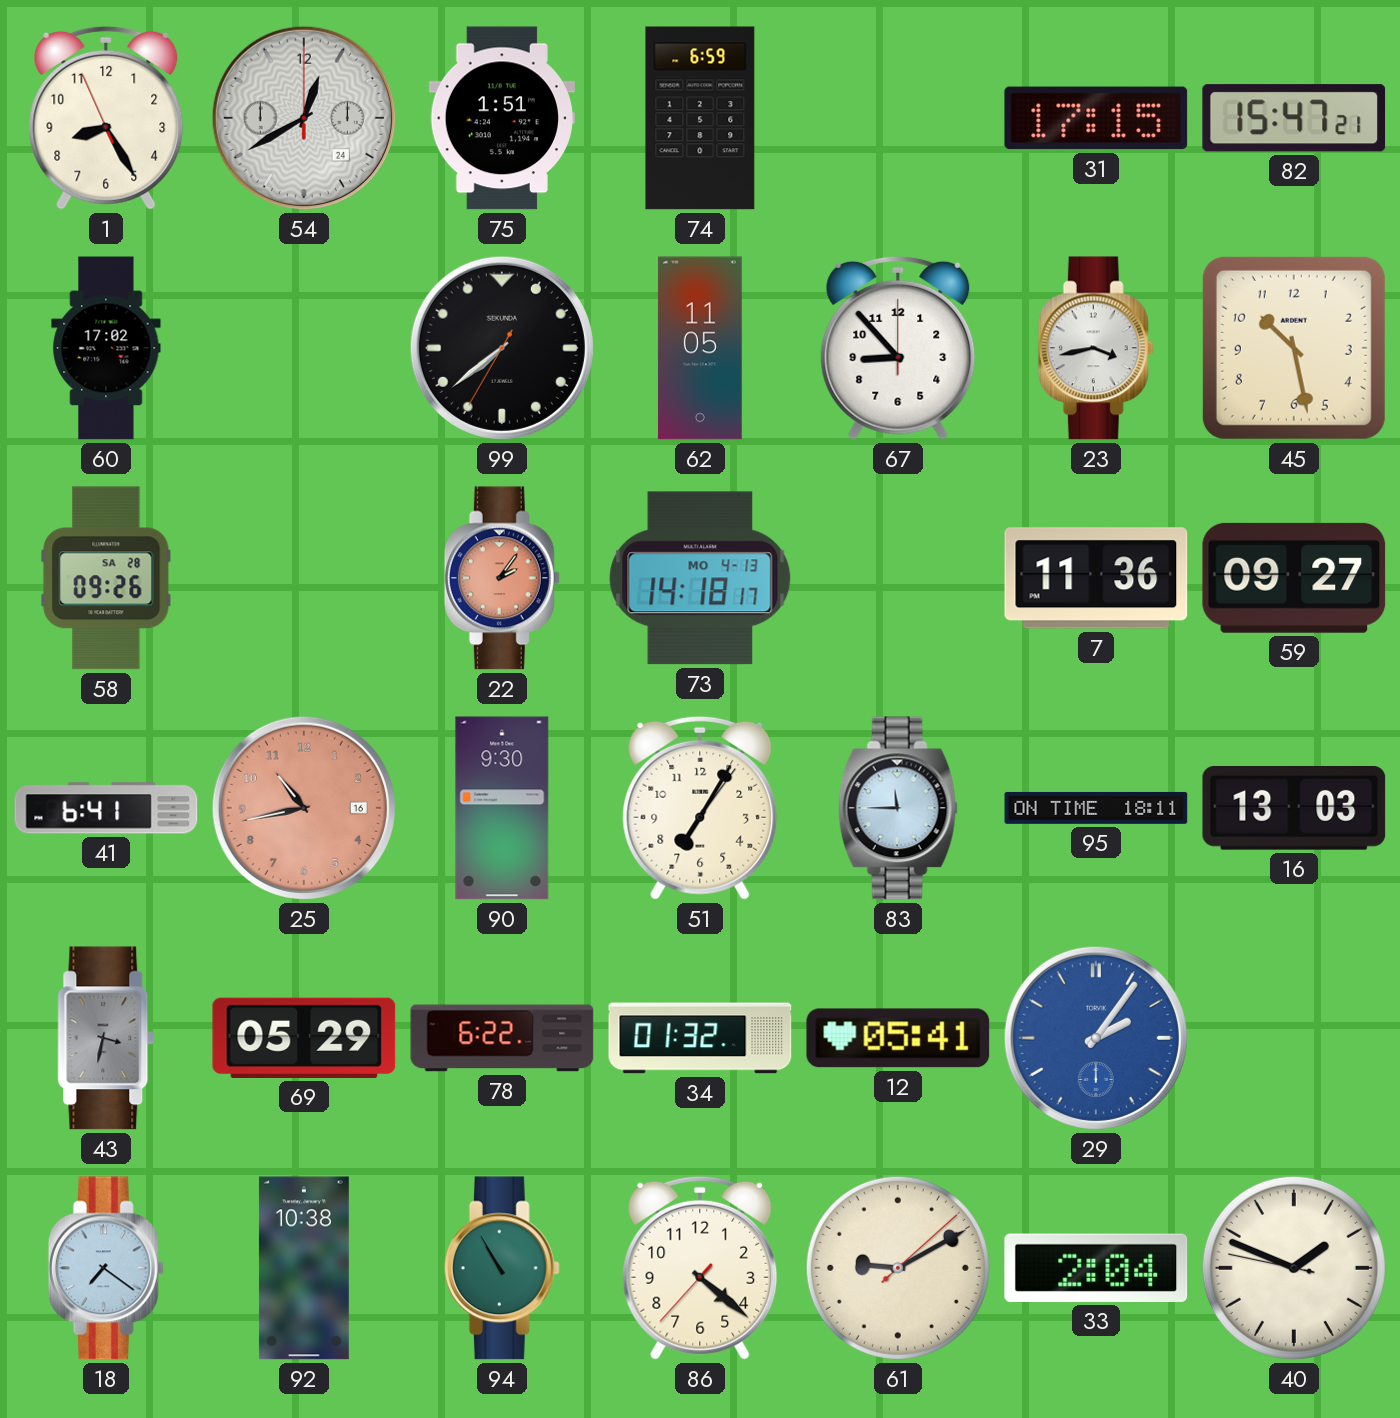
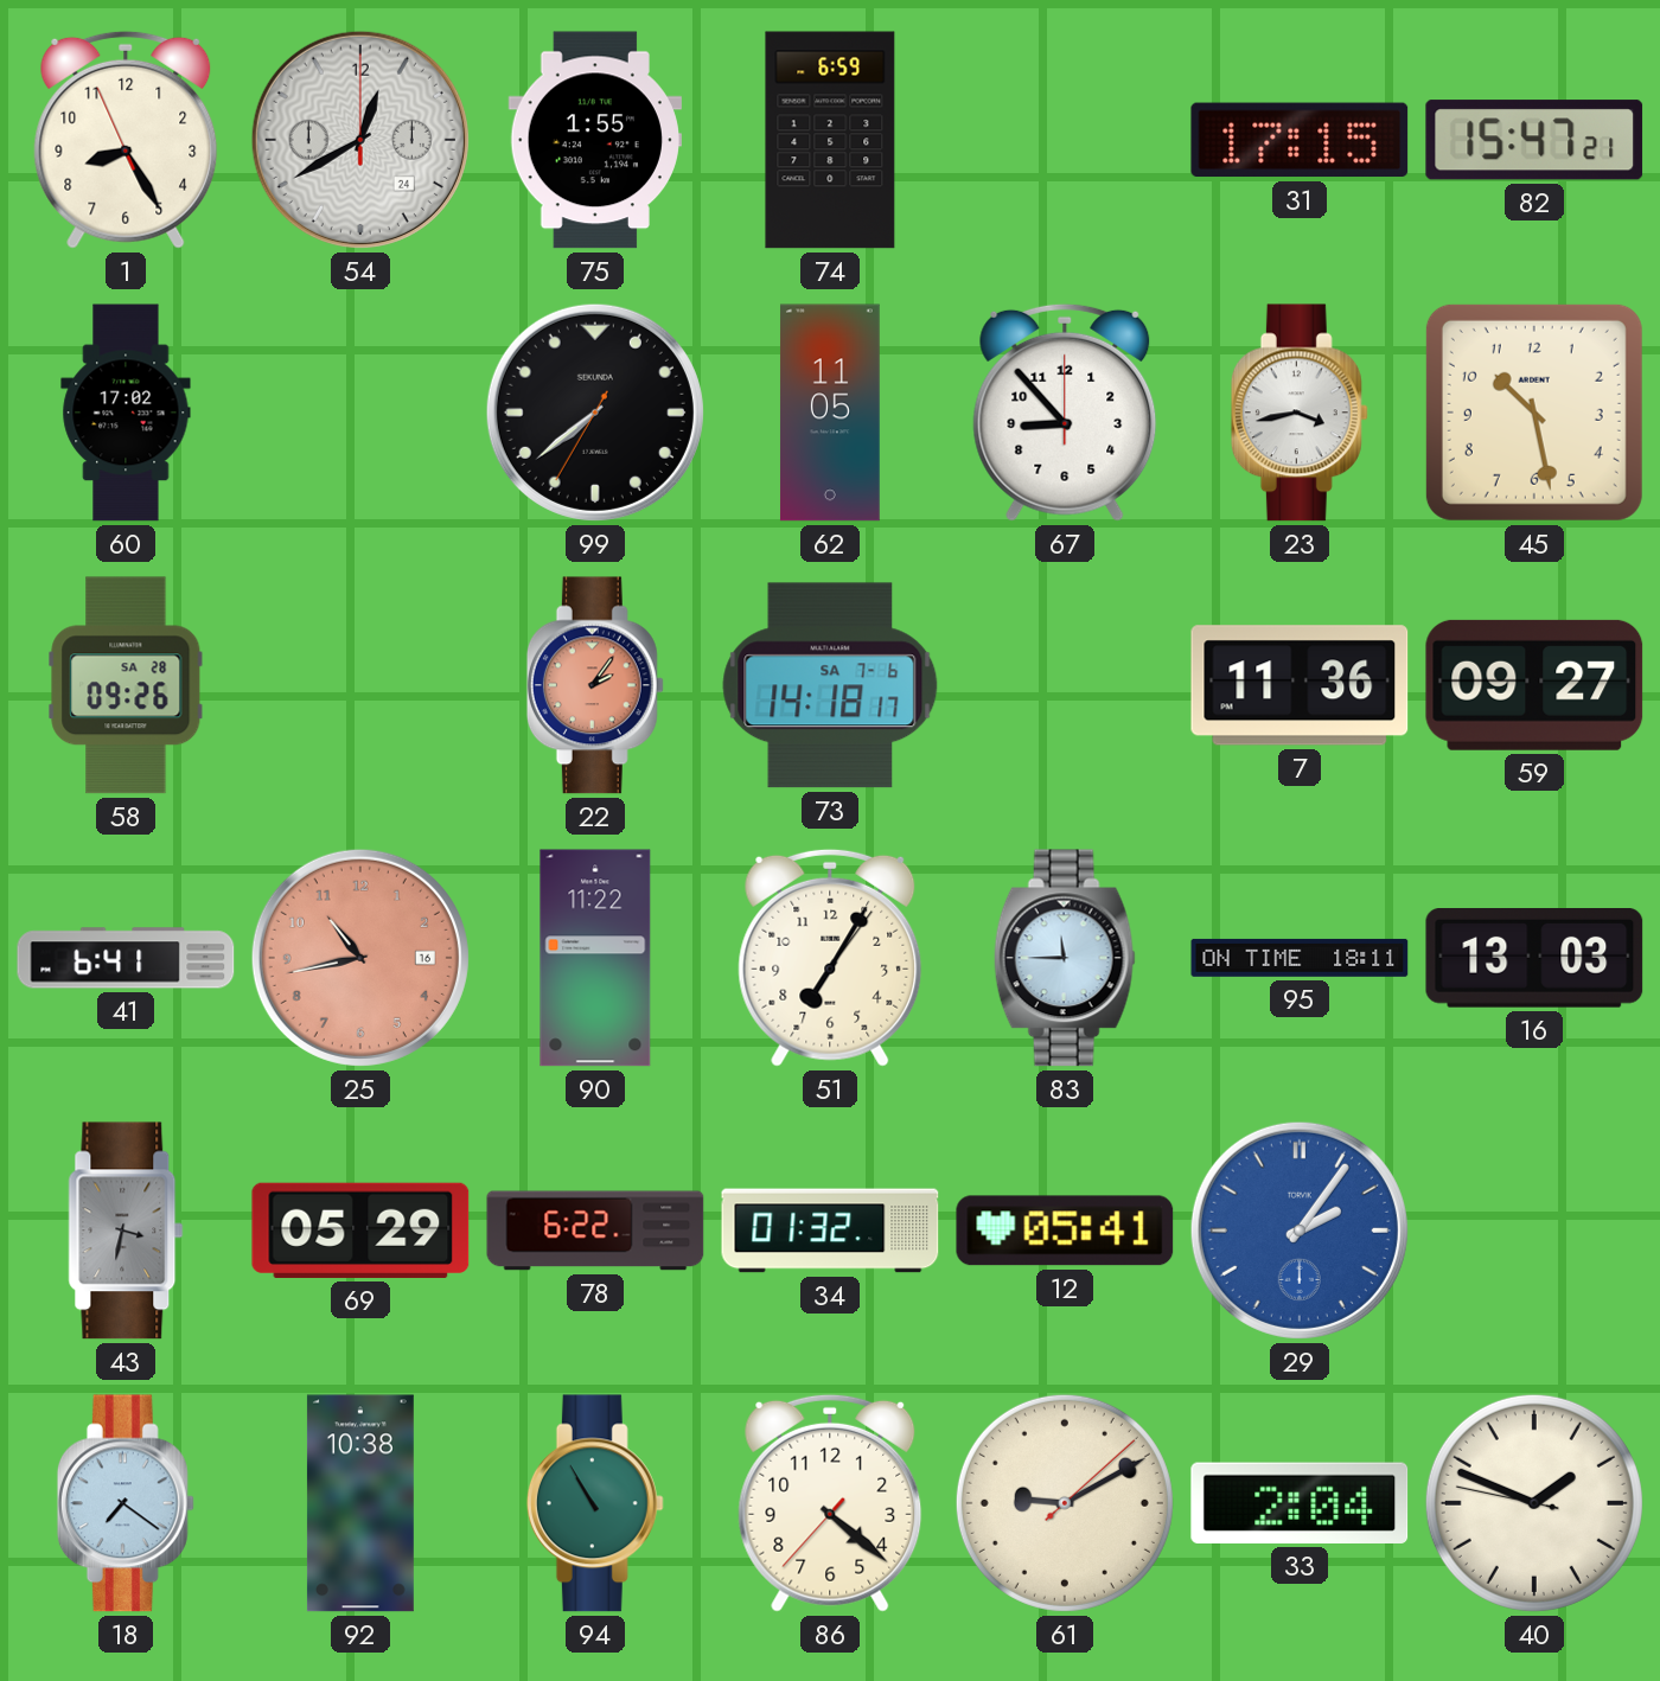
75: 1:51 -> 1:55 (594, 140)
73 date: MO 4-13 -> SA 7-6 (830, 685)
90: 9:30 -> 11:22 (595, 958)
